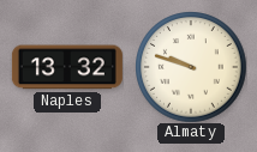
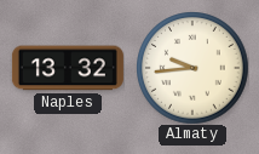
Almaty: 9:48 -> 9:44 (192, 68)
